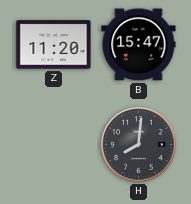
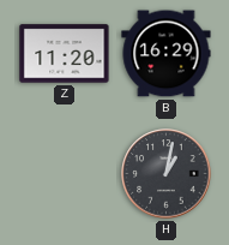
B: 15:47 -> 16:29 (167, 54)
H: 8:01 -> 1:02 (167, 174)
